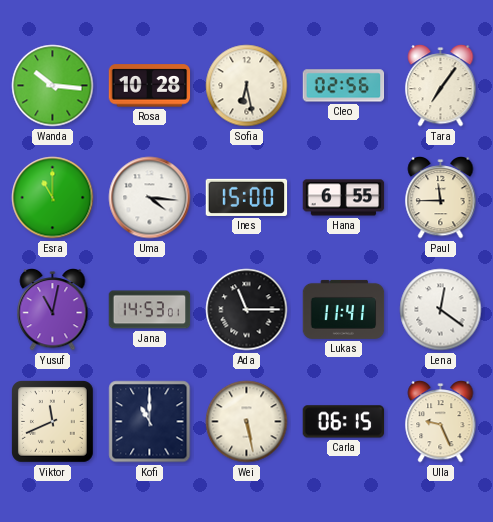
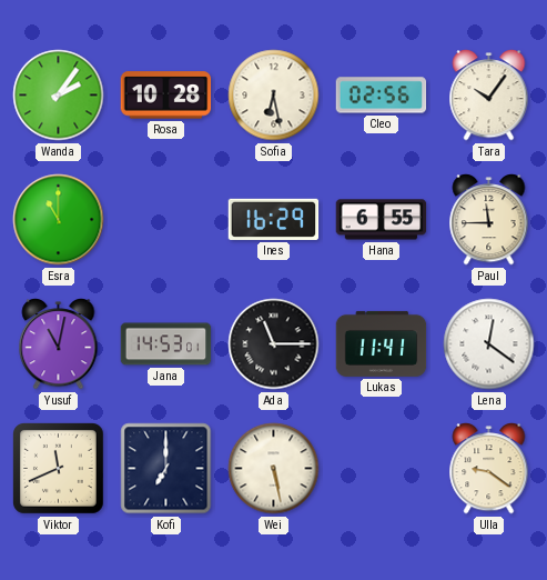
Wanda: 10:16 -> 2:06 (59, 96)
Tara: 7:06 -> 10:06 (489, 96)
Uma: 4:16 -> none (150, 198)
Ines: 15:00 -> 16:29 (274, 219)
Kofi: 11:00 -> 7:00 (166, 469)
Carla: 06:15 -> none (344, 422)
Ulla: 9:26 -> 9:21 (489, 469)
